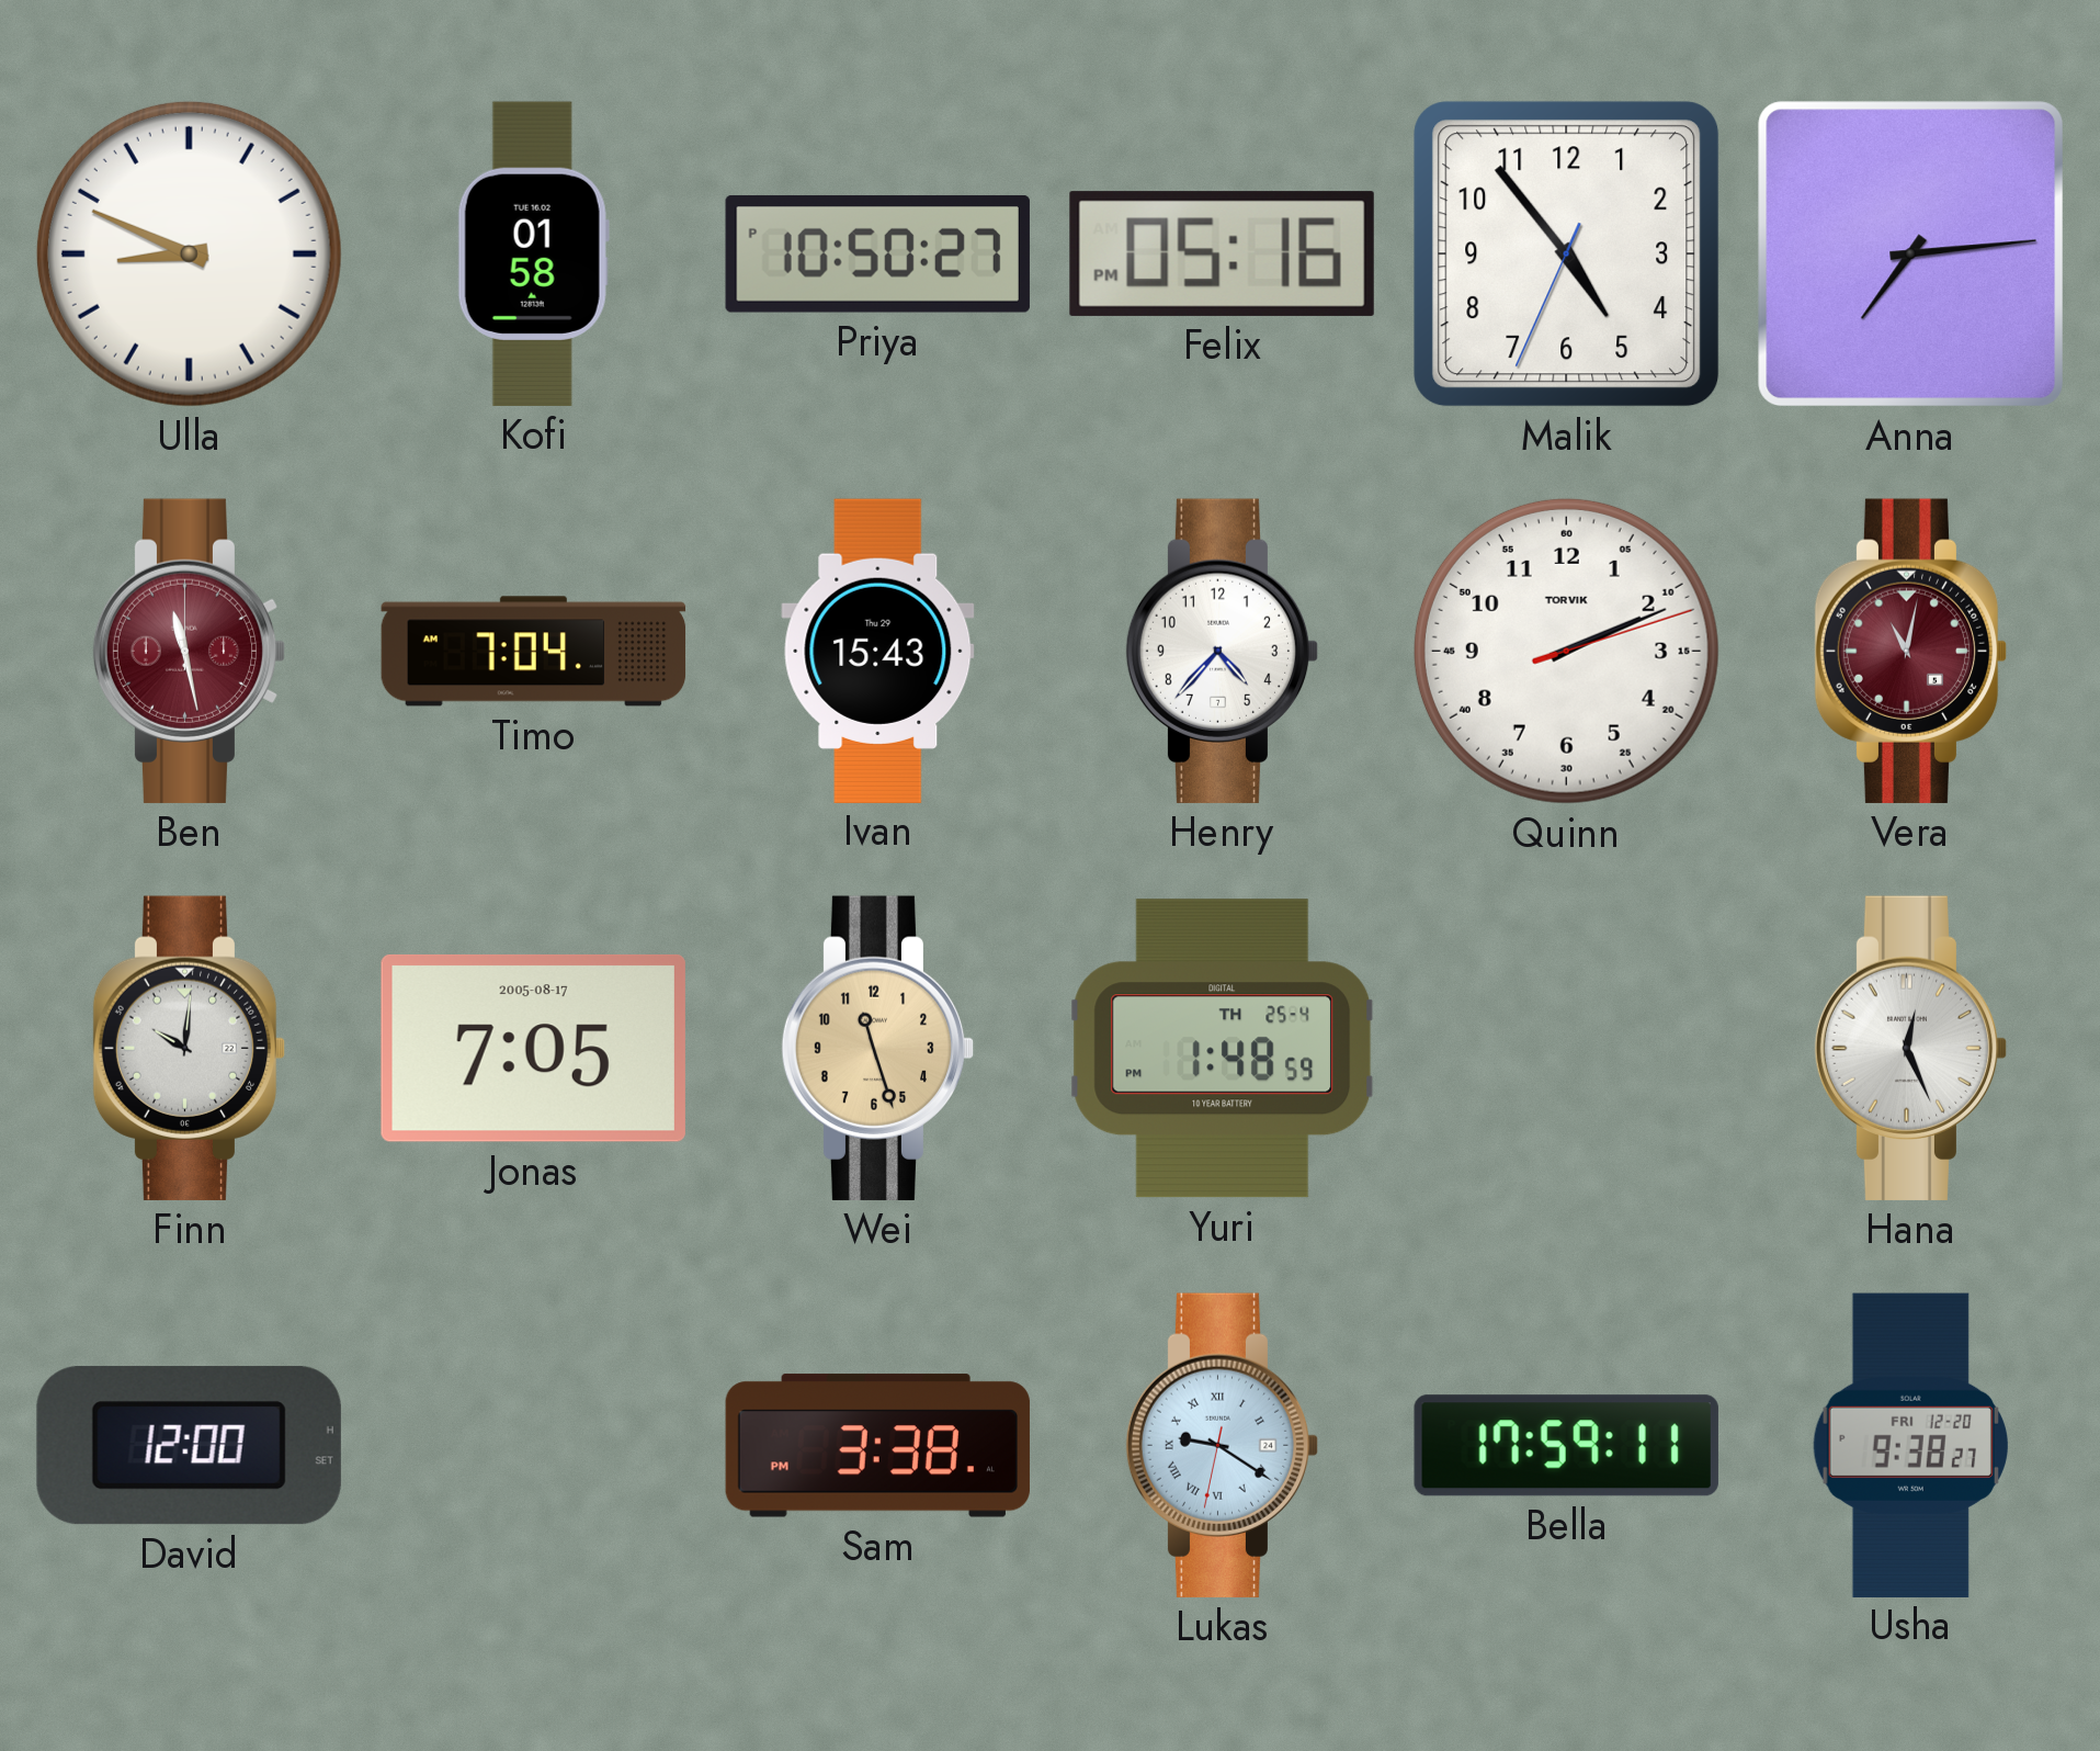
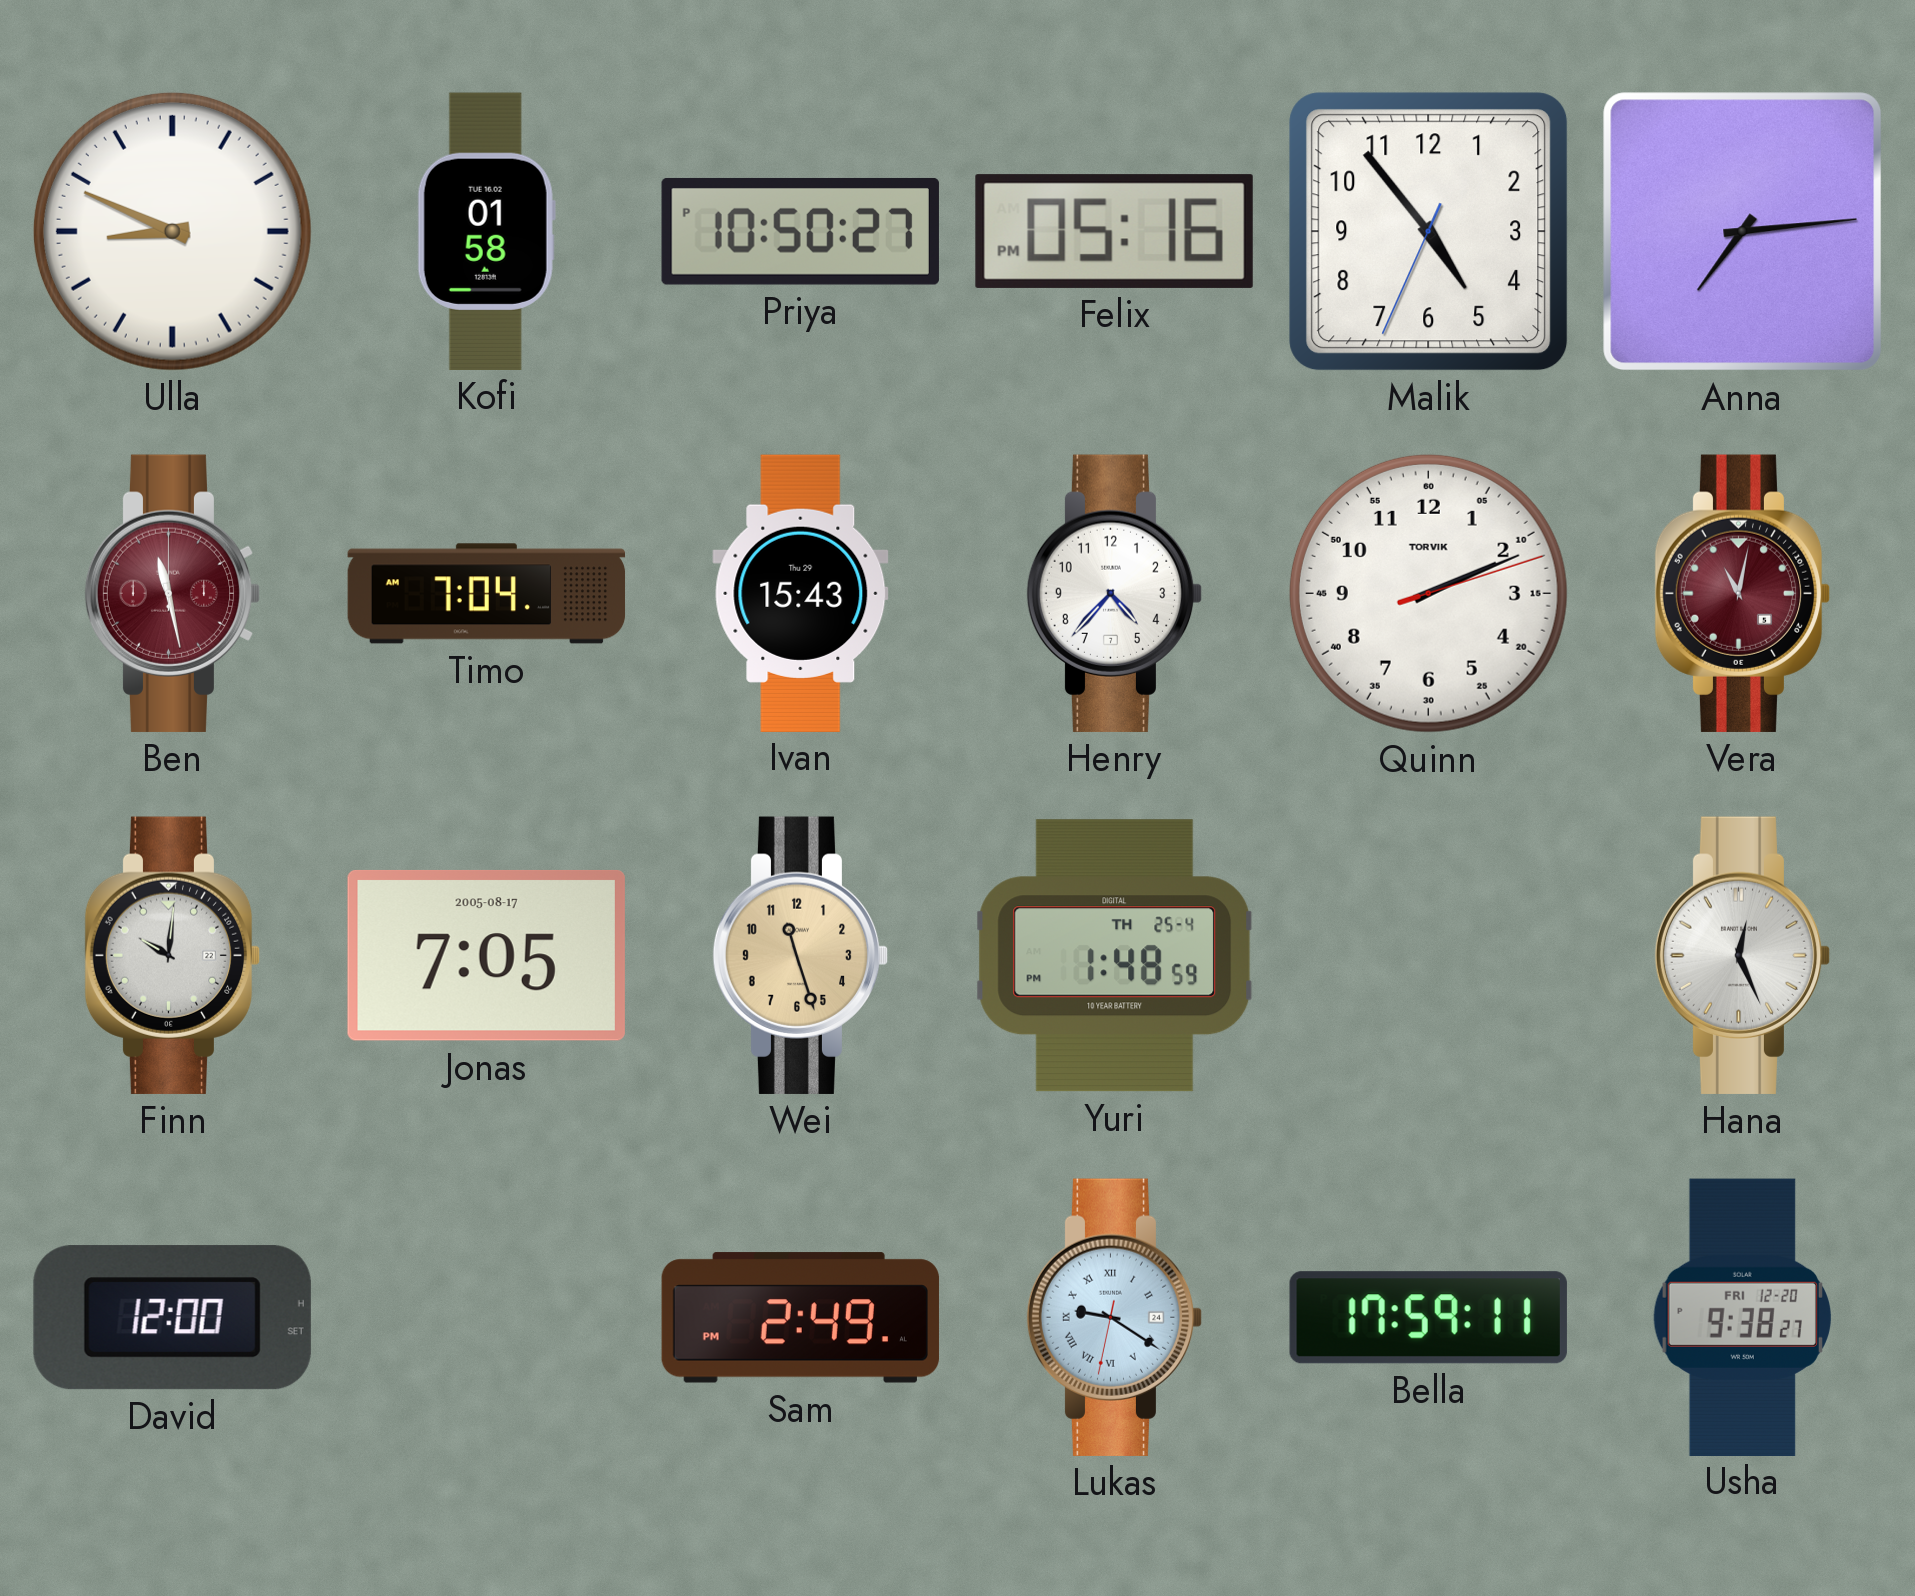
Sam: 3:38 -> 2:49 (800, 1318)
